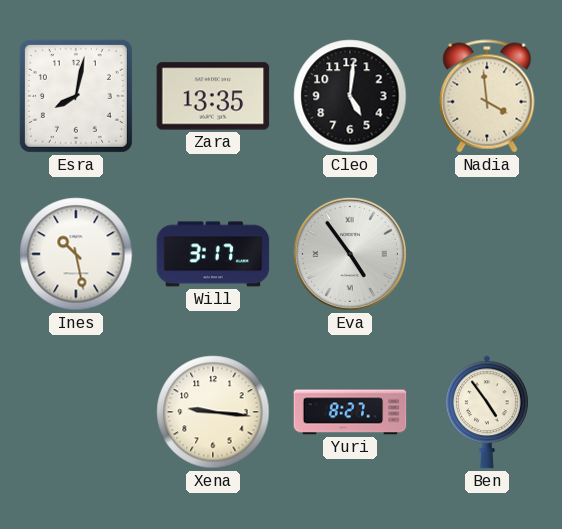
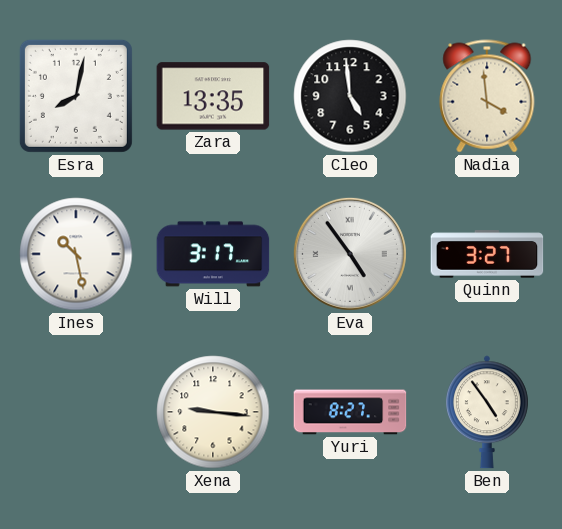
Cleo: 5:01 -> 4:59 (350, 96)
Quinn: none -> 3:27 (487, 254)
